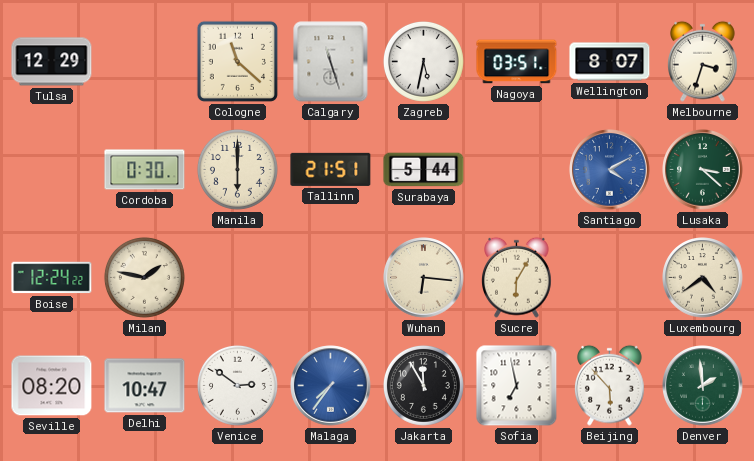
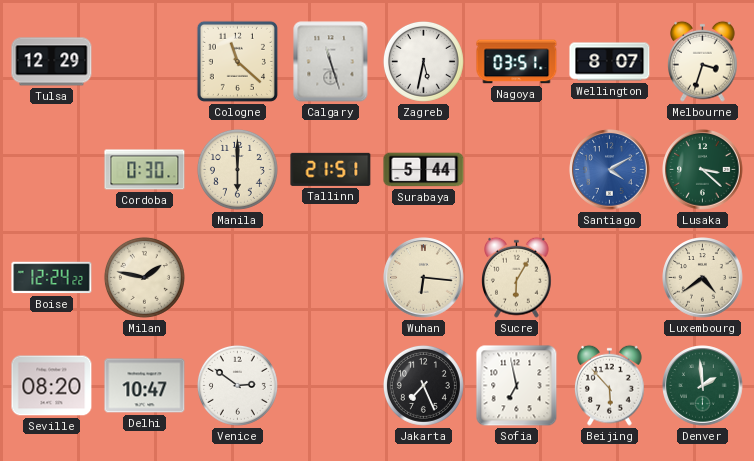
Malaga: 7:36 -> none (331, 386)
Jakarta: 11:55 -> 7:26 (423, 385)
